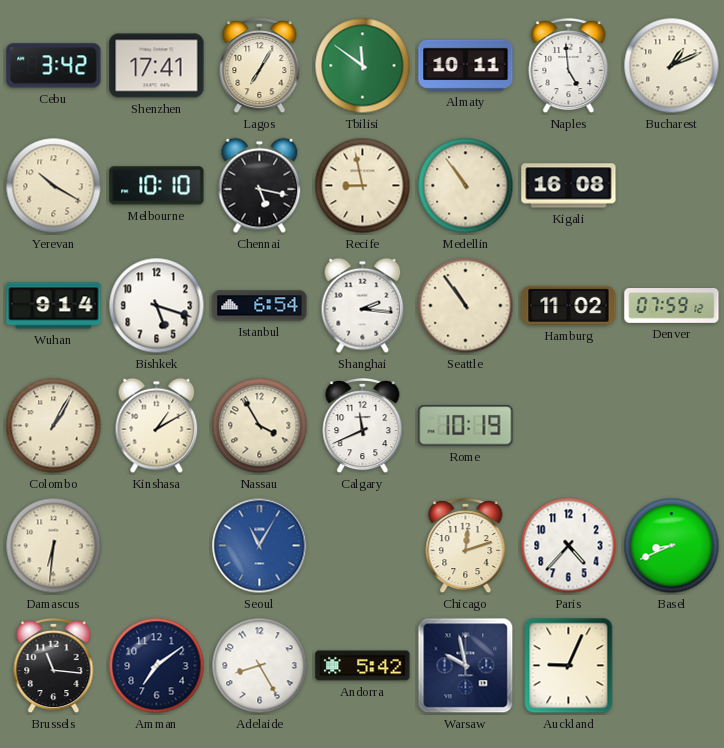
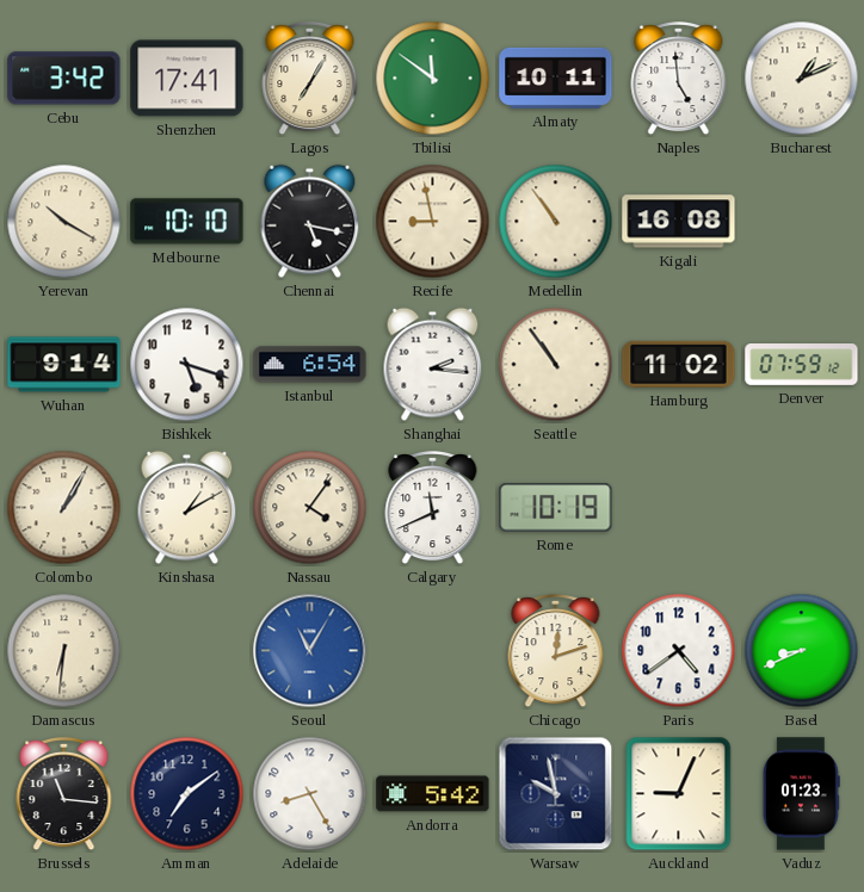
Nassau: 3:55 -> 4:06 (310, 508)
Paris: 4:37 -> 4:39 (679, 651)
Vaduz: none -> 01:23 (802, 794)
